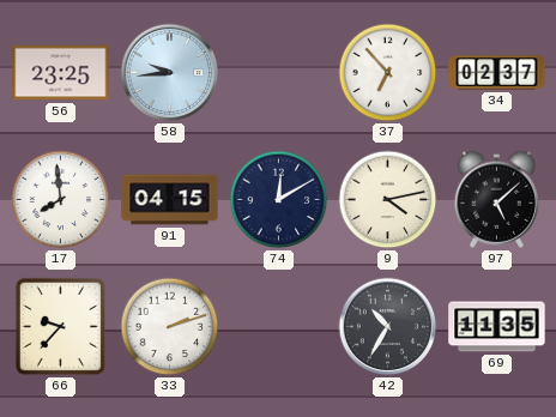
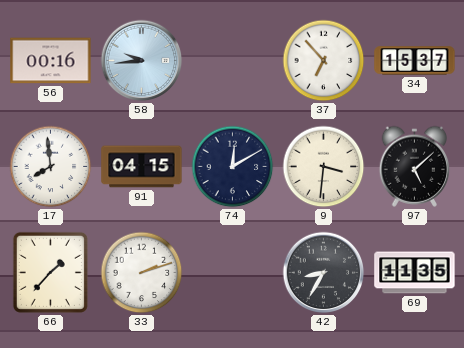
56: 23:25 -> 00:16 (51, 61)
34: 02:37 -> 15:37 (415, 61)
9: 4:13 -> 3:31 (324, 167)
66: 9:37 -> 1:37 (50, 272)
42: 10:35 -> 8:35 (324, 273)
